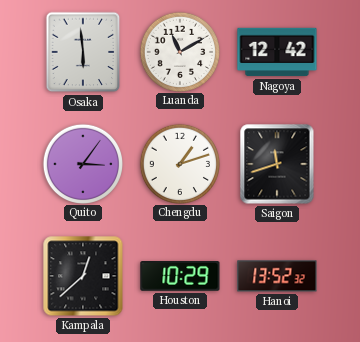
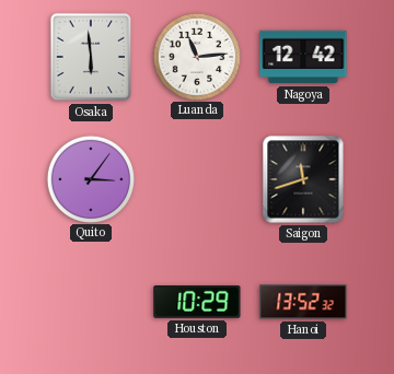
Luanda: 11:10 -> 11:14 (196, 56)
Chengdu: 1:12 -> none (179, 163)
Kampala: 12:38 -> none (83, 276)
